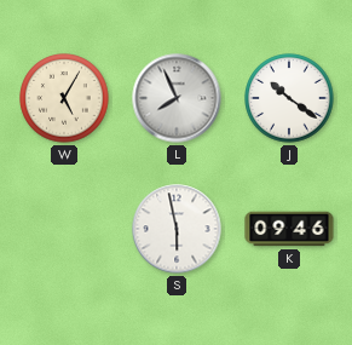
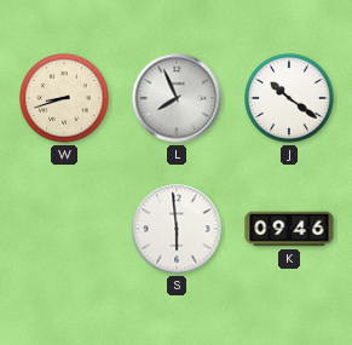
W: 5:05 -> 8:42 (64, 98)
S: 5:58 -> 5:59 (177, 229)
